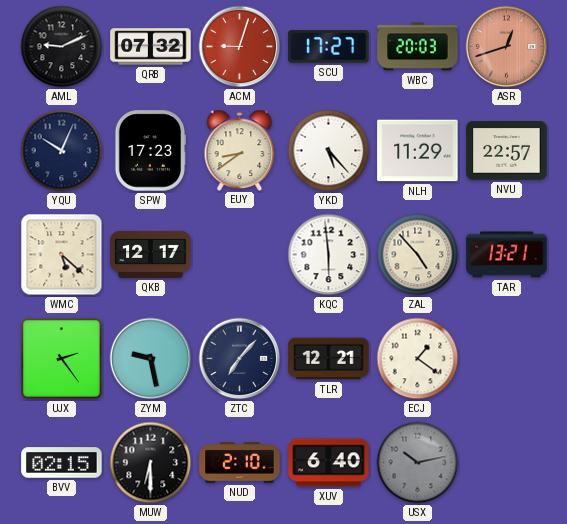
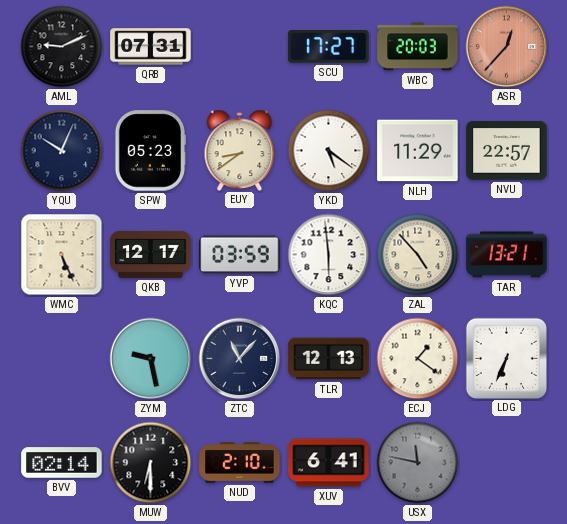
QRB: 07:32 -> 07:31 (151, 47)
ACM: 9:03 -> none (240, 47)
ASR: 12:42 -> 12:37 (507, 47)
SPW: 17:23 -> 05:23 (150, 151)
YKD: 5:23 -> 5:21 (329, 151)
WMC: 5:22 -> 5:26 (62, 255)
YVP: none -> 03:59 (240, 255)
UJX: 2:24 -> none (62, 359)
ZTC: 7:07 -> 11:07 (240, 359)
TLR: 12:21 -> 12:13 (329, 359)
LDG: none -> 6:34 (506, 358)
BVV: 02:15 -> 02:14 (62, 463)
XUV: 6:40 -> 6:41 (329, 463)
USX: 10:13 -> 11:47 (418, 463)
